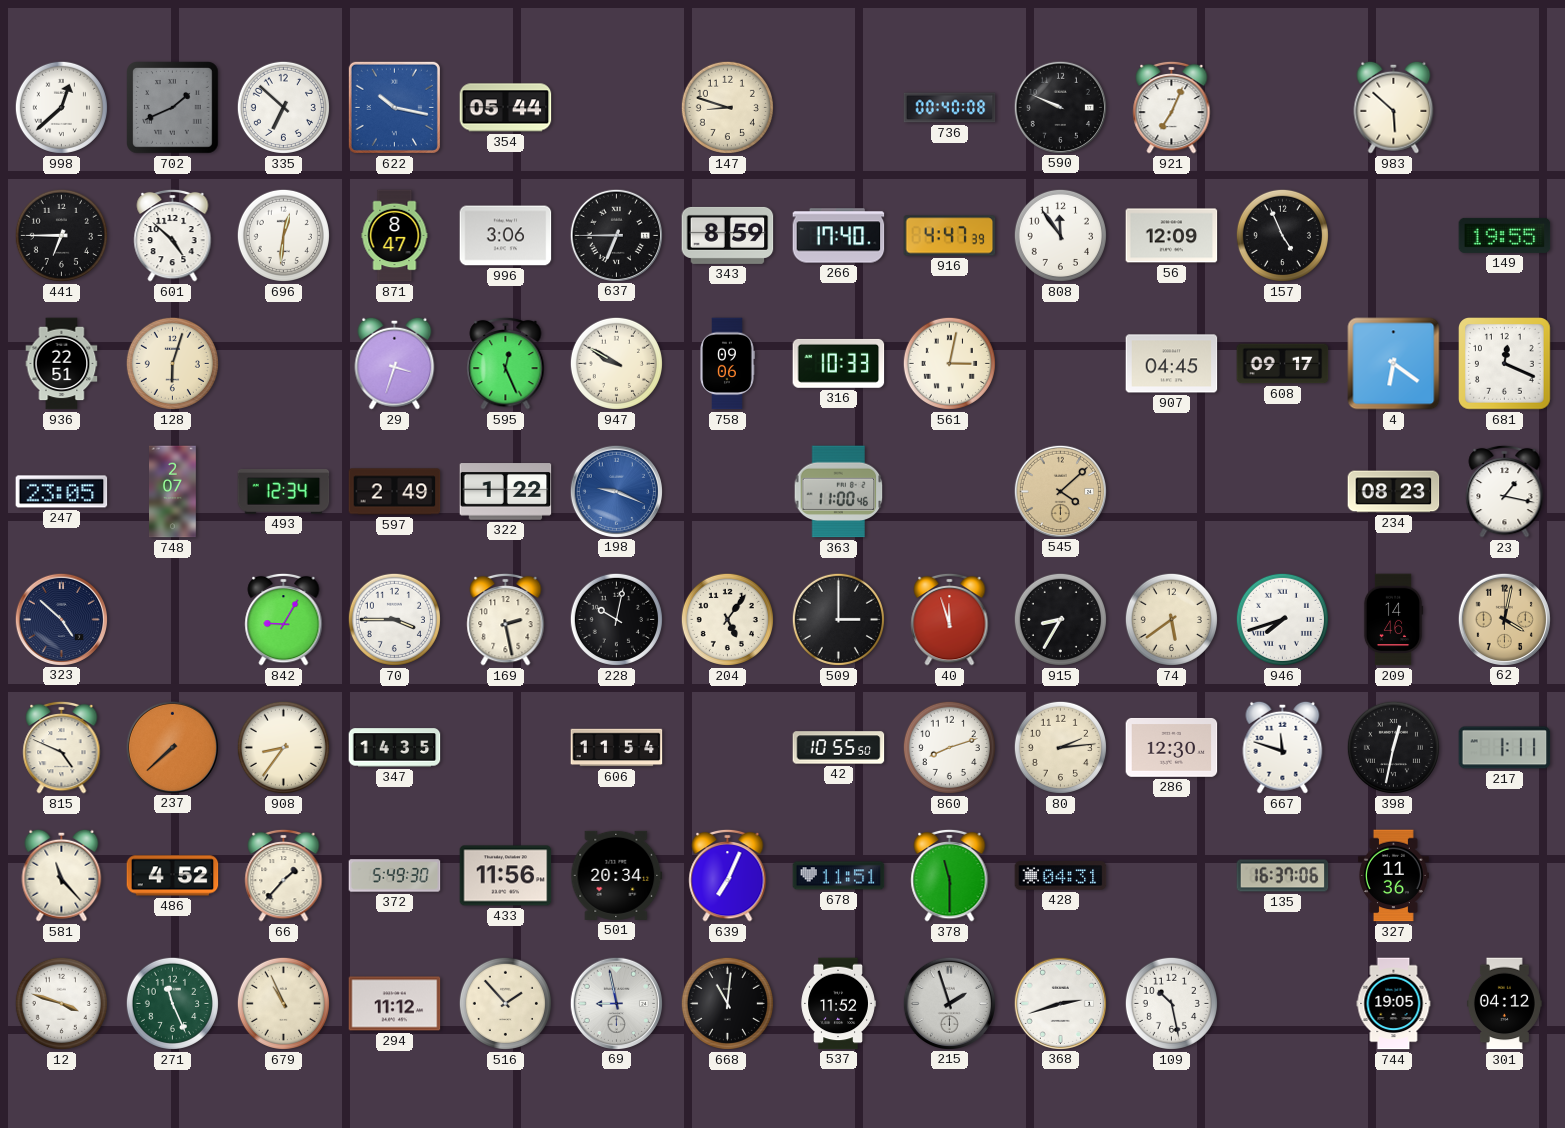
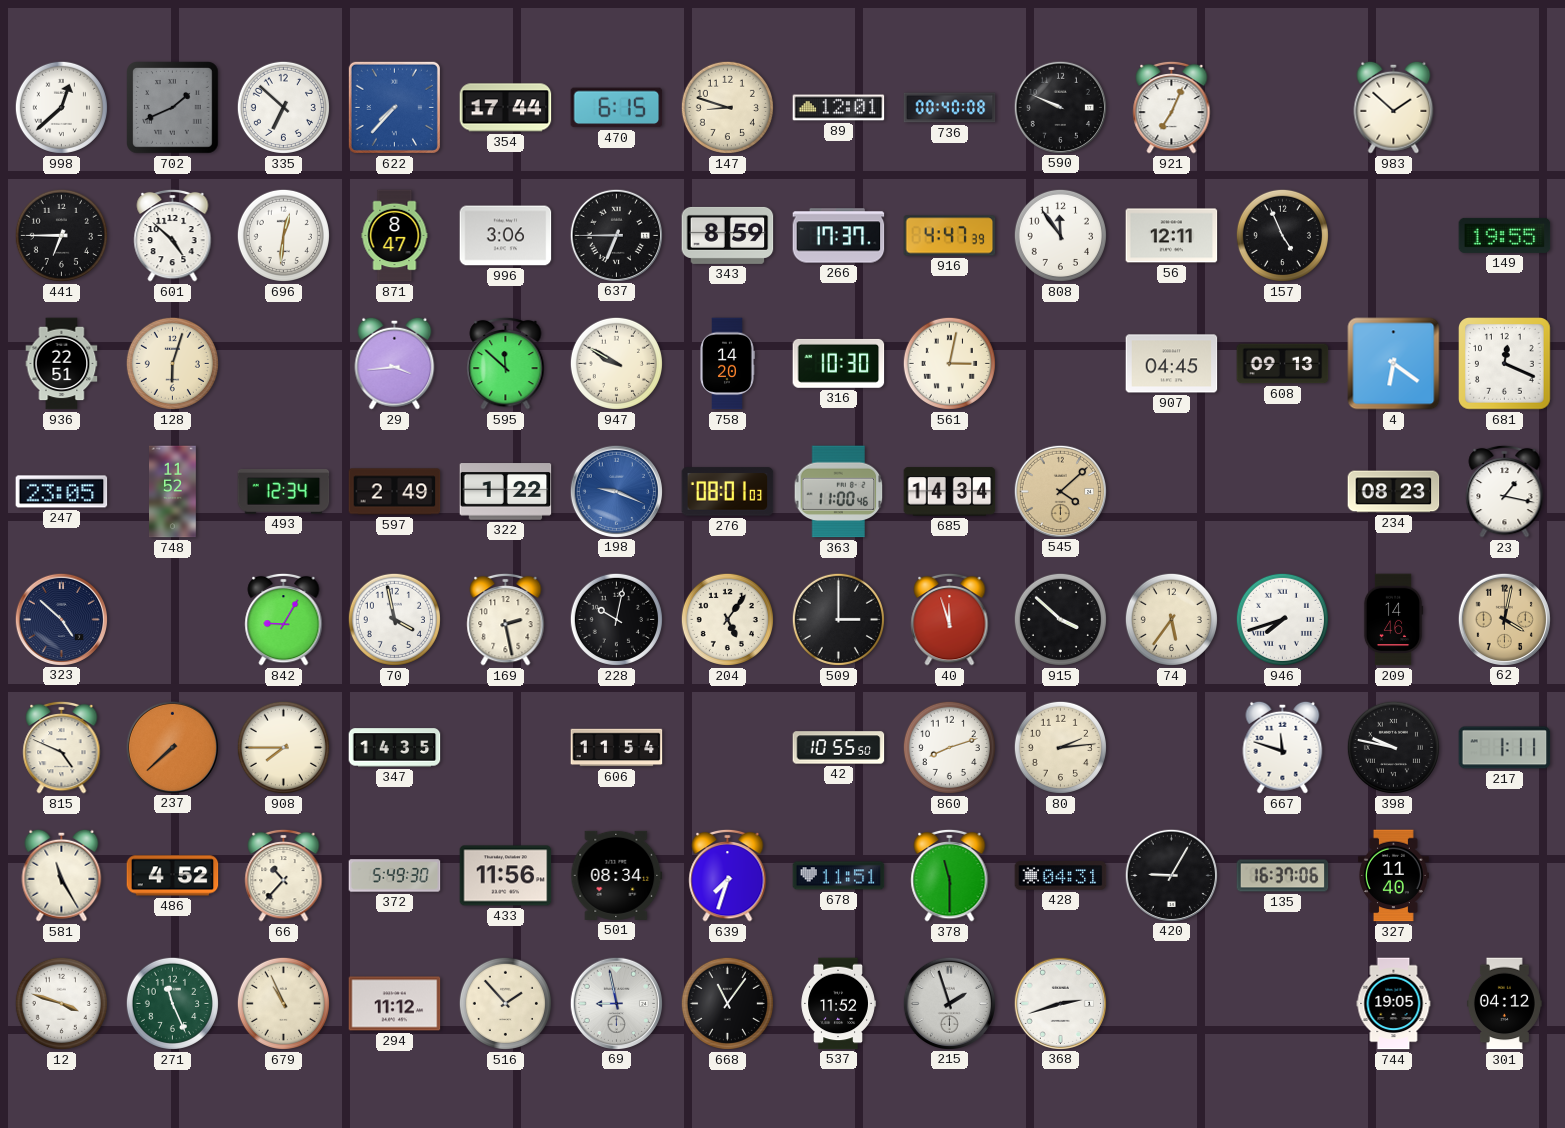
622: 10:17 -> 7:37 (394, 107)
354: 05:44 -> 17:44 (506, 108)
470: none -> 6:15 (617, 108)
89: none -> 12:01 (839, 108)
983: 5:52 -> 1:52 (1394, 107)
266: 17:40 -> 17:37 (839, 236)
56: 12:09 -> 12:11 (1172, 236)
29: 3:33 -> 3:44 (395, 363)
595: 12:26 -> 11:52 (506, 363)
758: 09:06 -> 14:20 (727, 364)
316: 10:33 -> 10:30 (839, 363)
608: 09:17 -> 09:13 (1283, 364)
748: 2:07 -> 11:52 (173, 492)
276: none -> 08:01 (728, 492)
685: none -> 14:34 (950, 492)
70: 3:45 -> 3:58 (394, 619)
915: 8:35 -> 3:52 (1060, 619)
74: 5:39 -> 5:36 (1171, 619)
908: 8:36 -> 7:45 (283, 747)
286: 12:30 -> none (1172, 748)
398: 12:32 -> 9:47 (1393, 747)
581: 11:23 -> 11:25 (62, 875)
66: 1:37 -> 10:37 (284, 875)
501: 20:34 -> 08:34 (617, 875)
639: 7:04 -> 7:33 (728, 875)
420: none -> 9:05 (1171, 875)
327: 11:36 -> 11:40 (1393, 876)
668: 11:01 -> 11:06 (727, 1003)
109: 10:28 -> none (1171, 1003)
